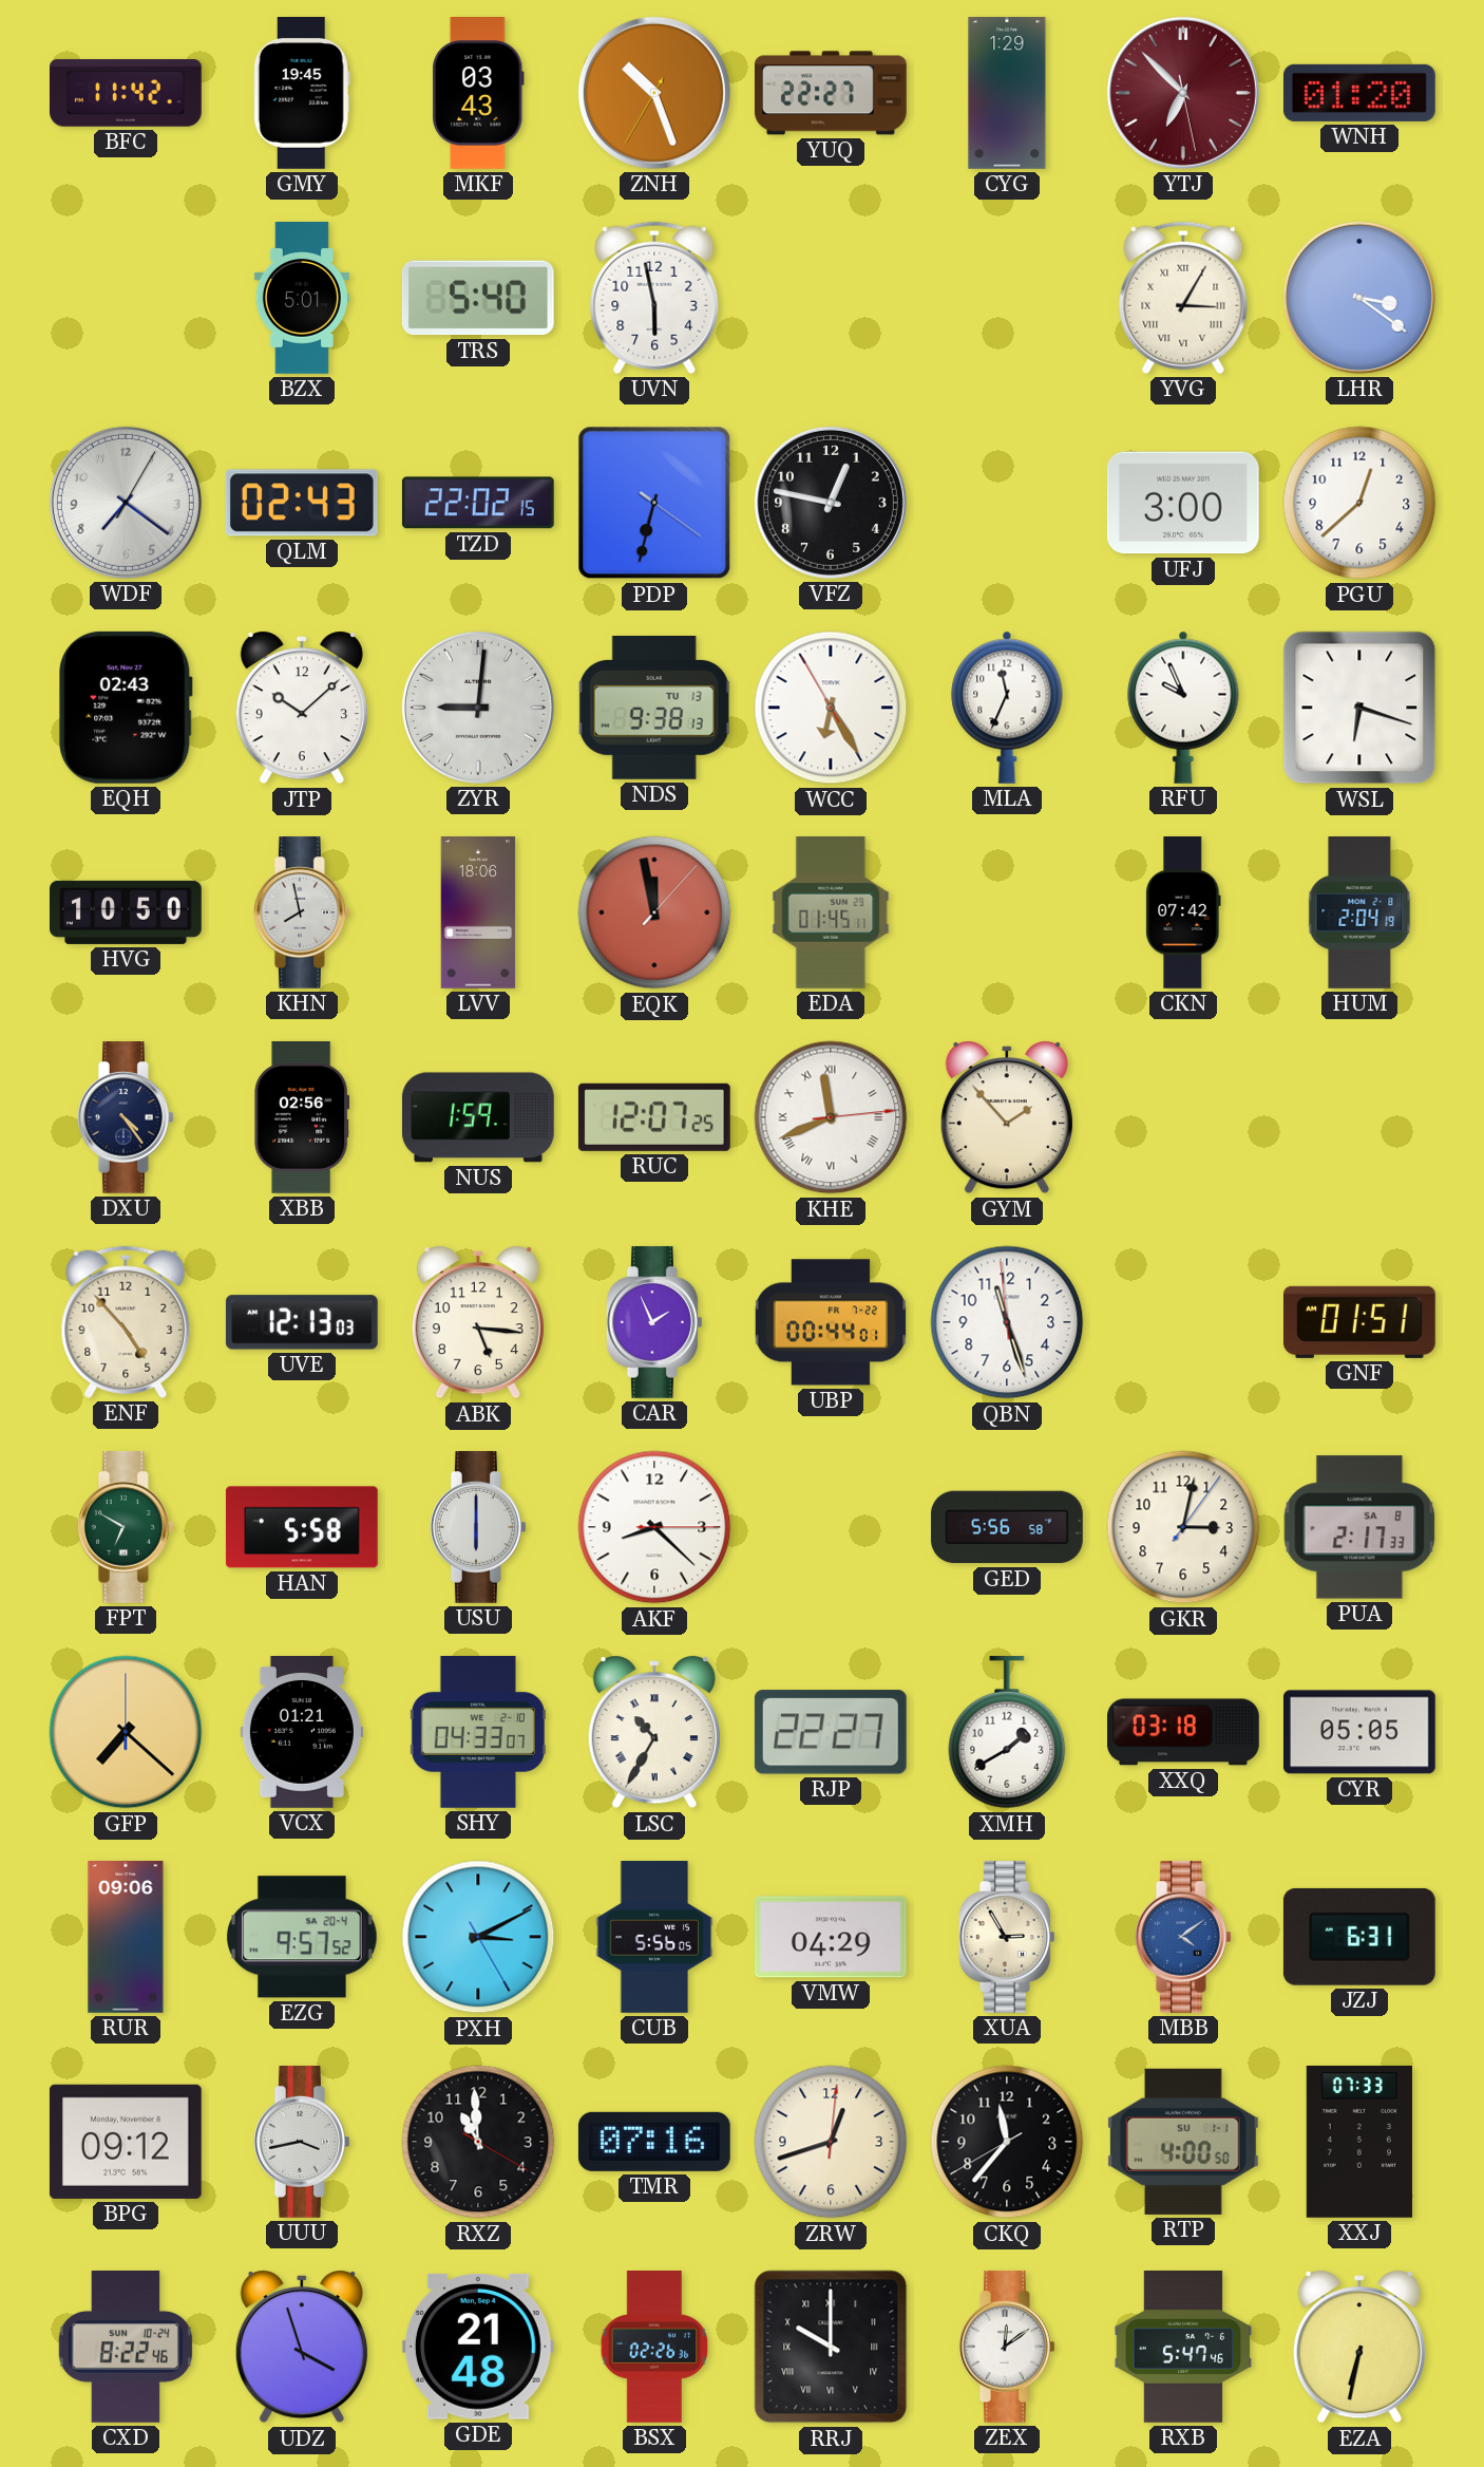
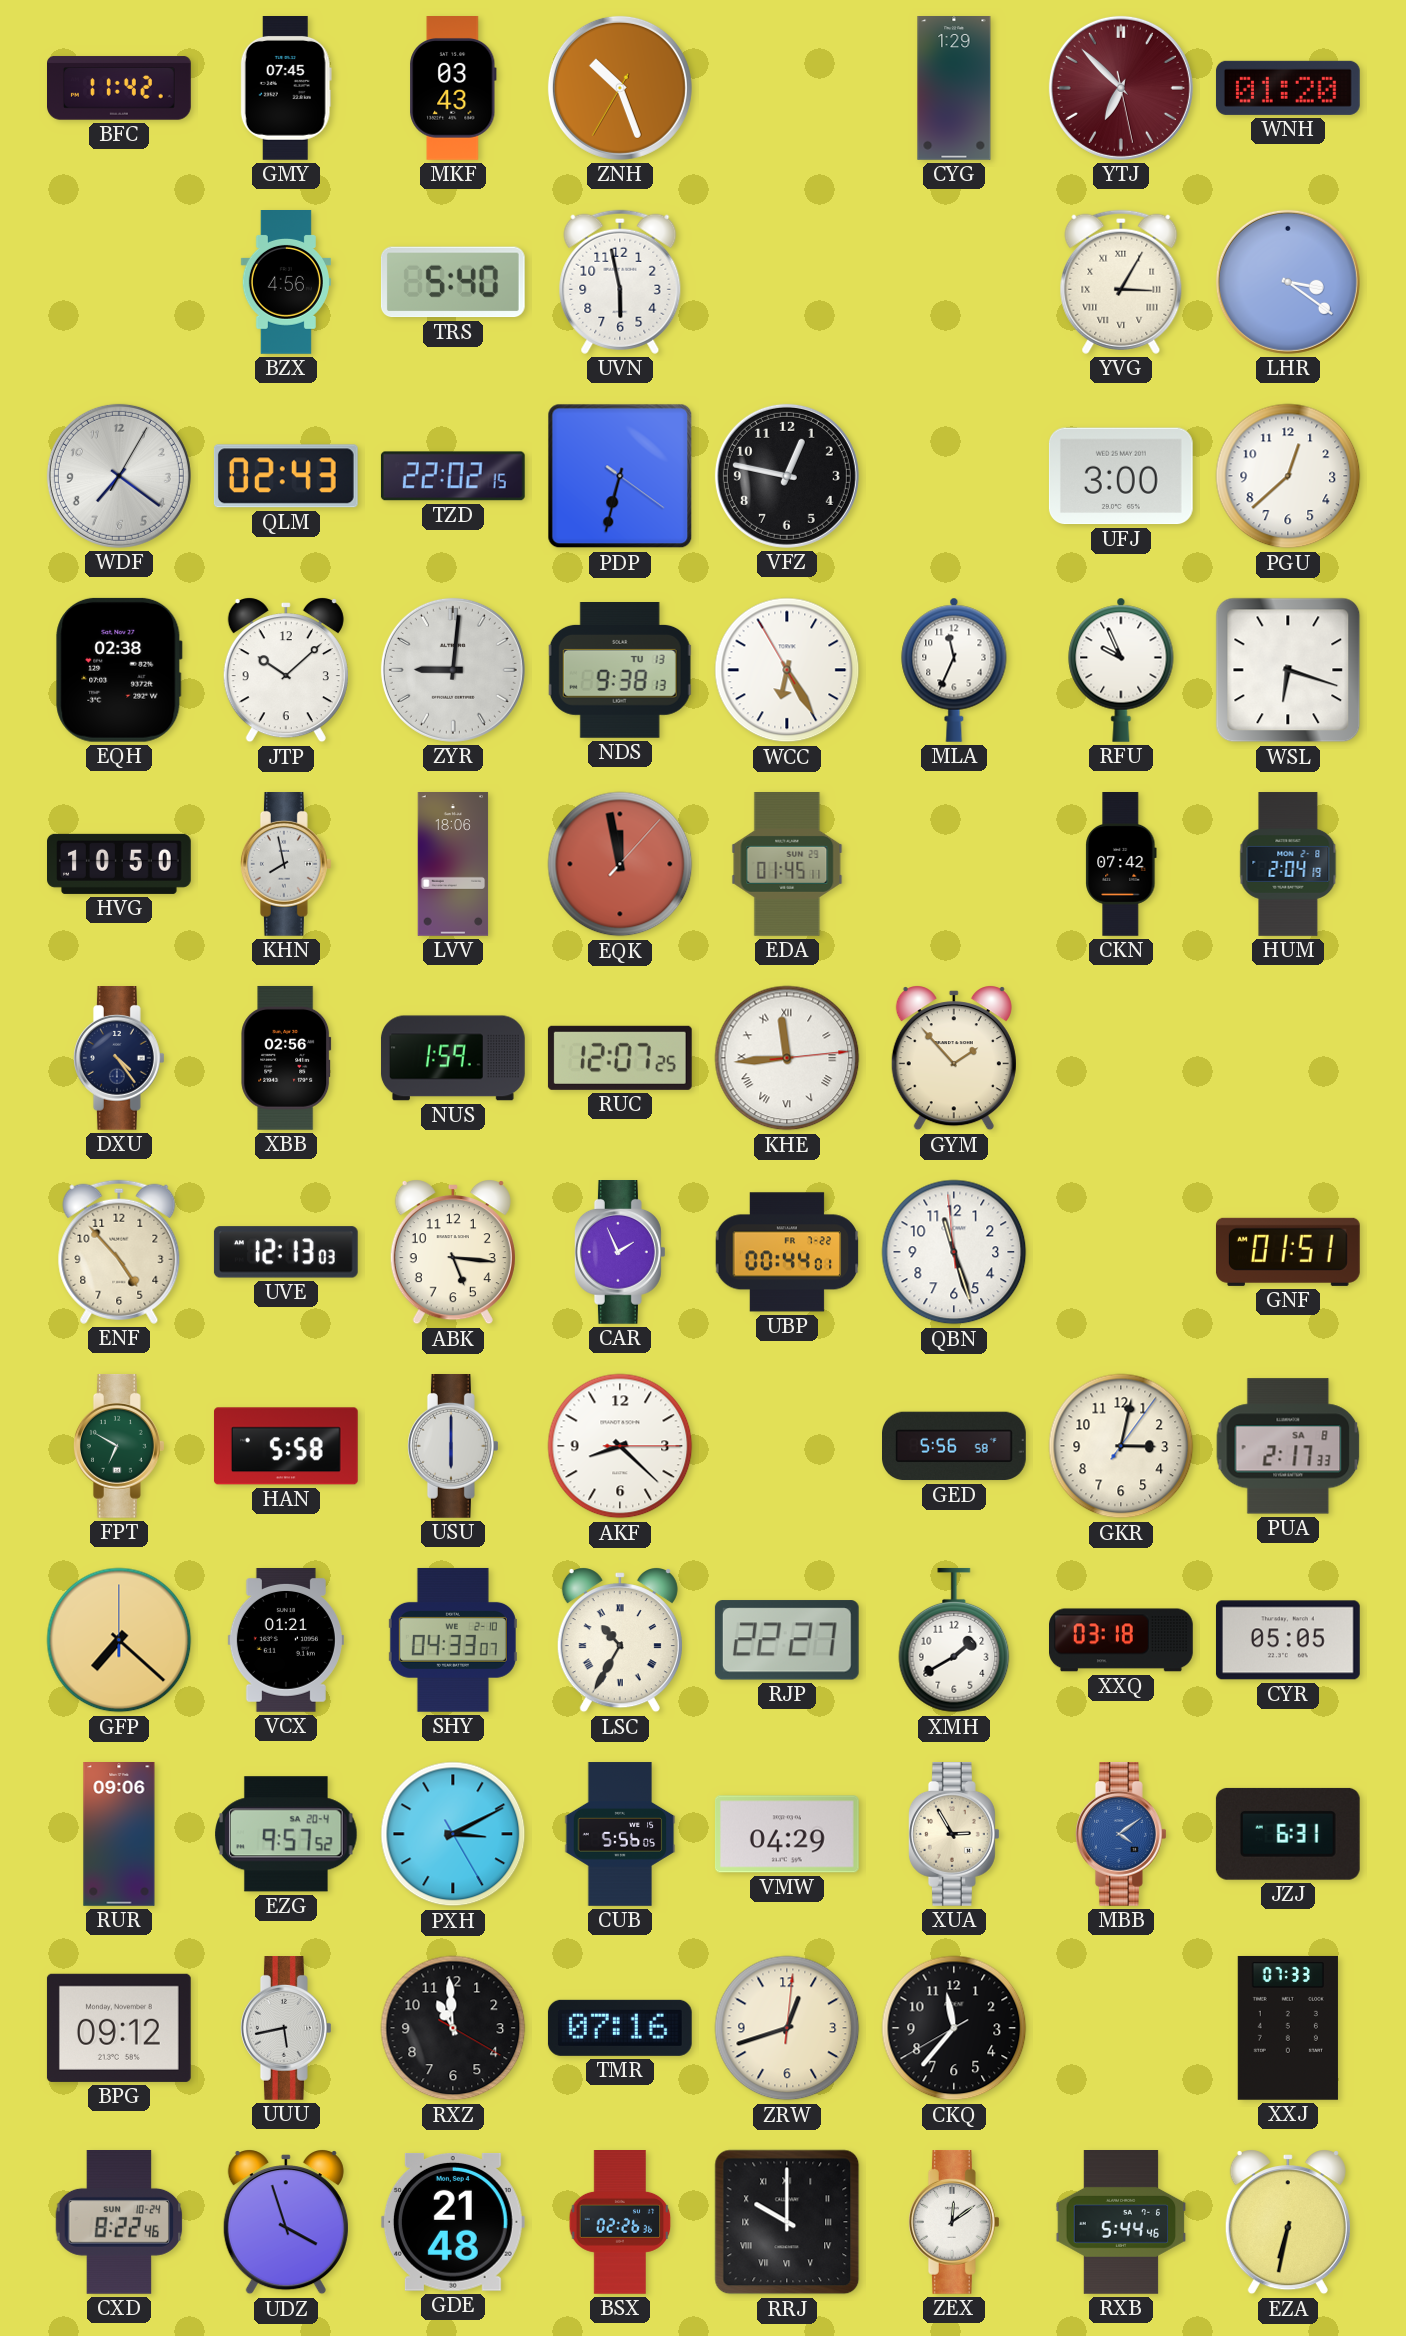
GMY: 19:45 -> 07:45 (286, 89)
YUQ: 22:27 -> none (831, 93)
BZX: 5:01 -> 4:56 (286, 283)
EQH: 02:43 -> 02:38 (119, 670)
KHE: 11:41 -> 11:44 (787, 1058)
UUU: 3:43 -> 5:43 (286, 2029)
RTP: 4:00 -> none (1183, 2142)
RXB: 5:47 -> 5:44 (1121, 2223)
